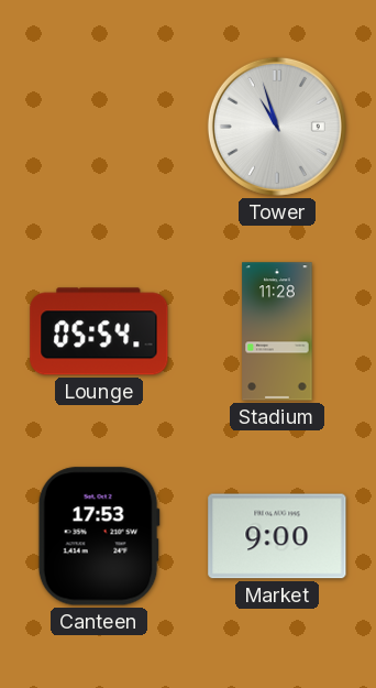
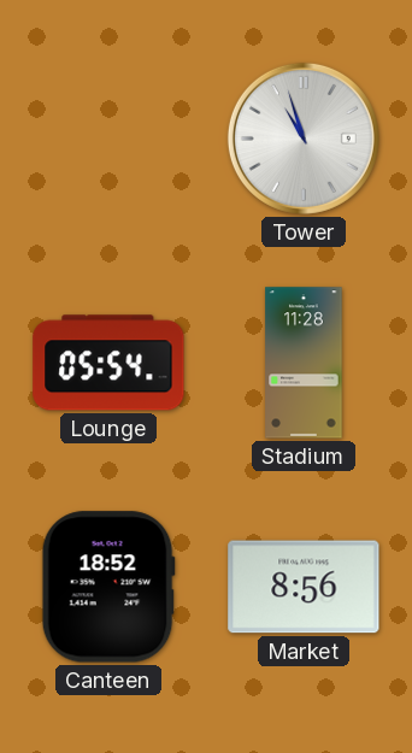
Canteen: 17:53 -> 18:52 (108, 587)
Market: 9:00 -> 8:56 (304, 587)
